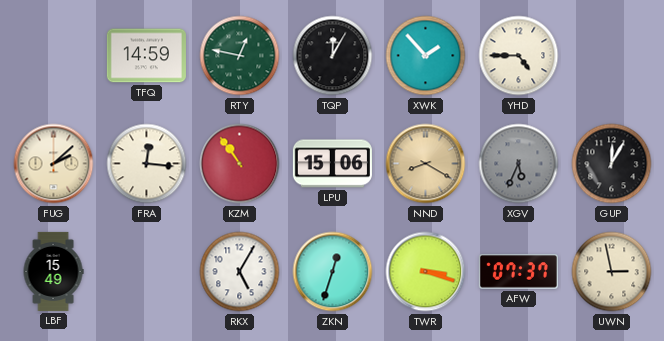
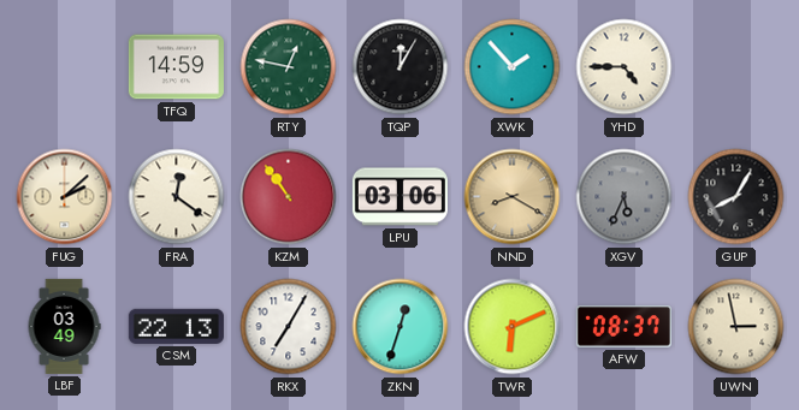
FRA: 12:16 -> 12:21 (177, 197)
LPU: 15:06 -> 03:06 (399, 197)
GUP: 12:05 -> 8:05 (736, 197)
LBF: 15:49 -> 03:49 (64, 326)
CSM: none -> 22:13 (176, 326)
RKX: 5:05 -> 7:05 (289, 327)
TWR: 3:18 -> 6:11 (513, 327)
AFW: 07:37 -> 08:37 (623, 327)
